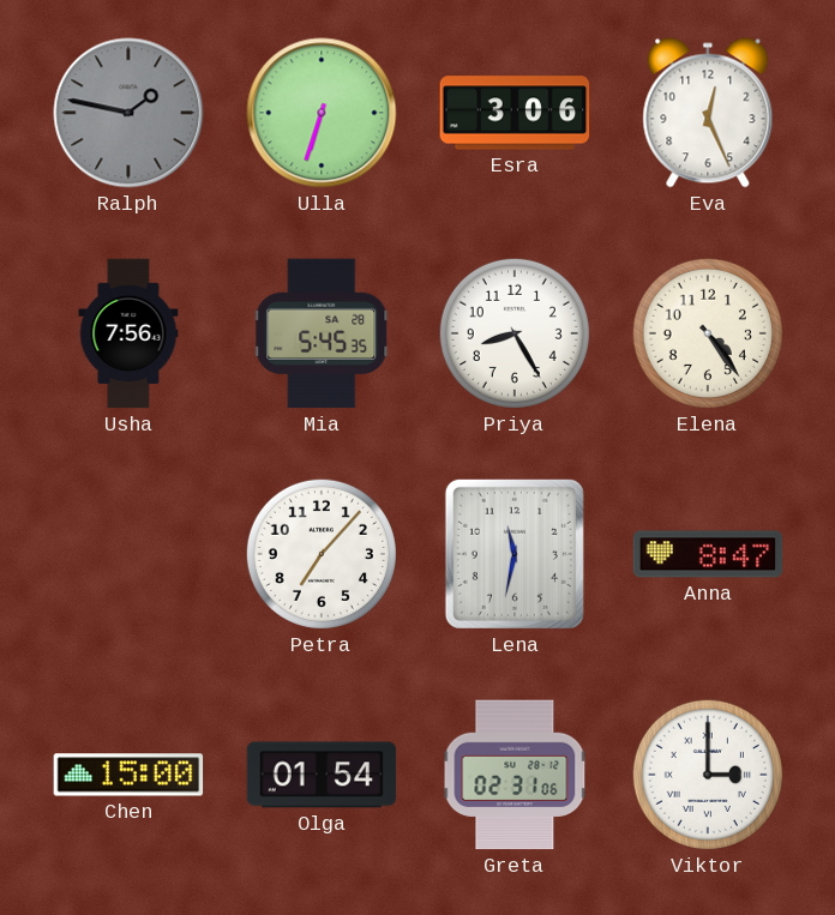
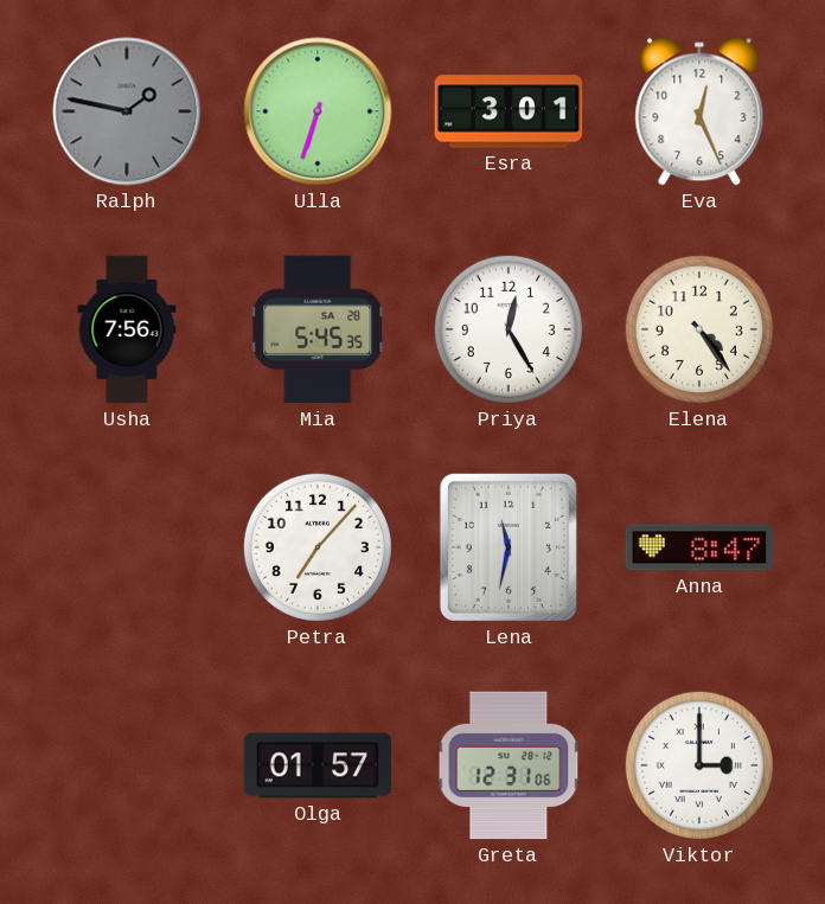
Esra: 3:06 -> 3:01 (509, 111)
Priya: 8:25 -> 12:25 (509, 329)
Chen: 15:00 -> none (128, 775)
Olga: 01:54 -> 01:57 (318, 765)
Greta: 02:31 -> 12:31 (509, 765)
